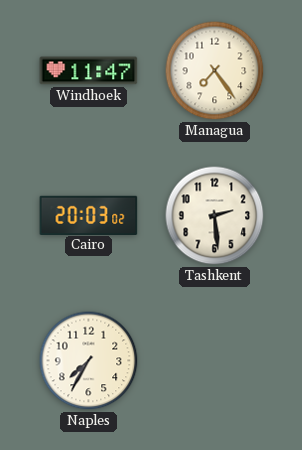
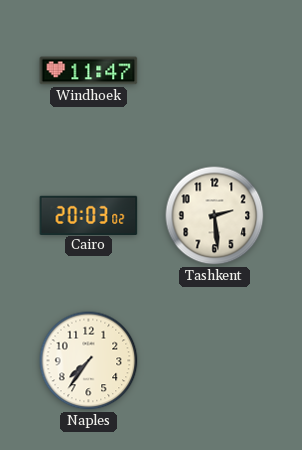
Managua: 7:24 -> none (215, 71)
Naples: 7:35 -> 7:36 (89, 361)
